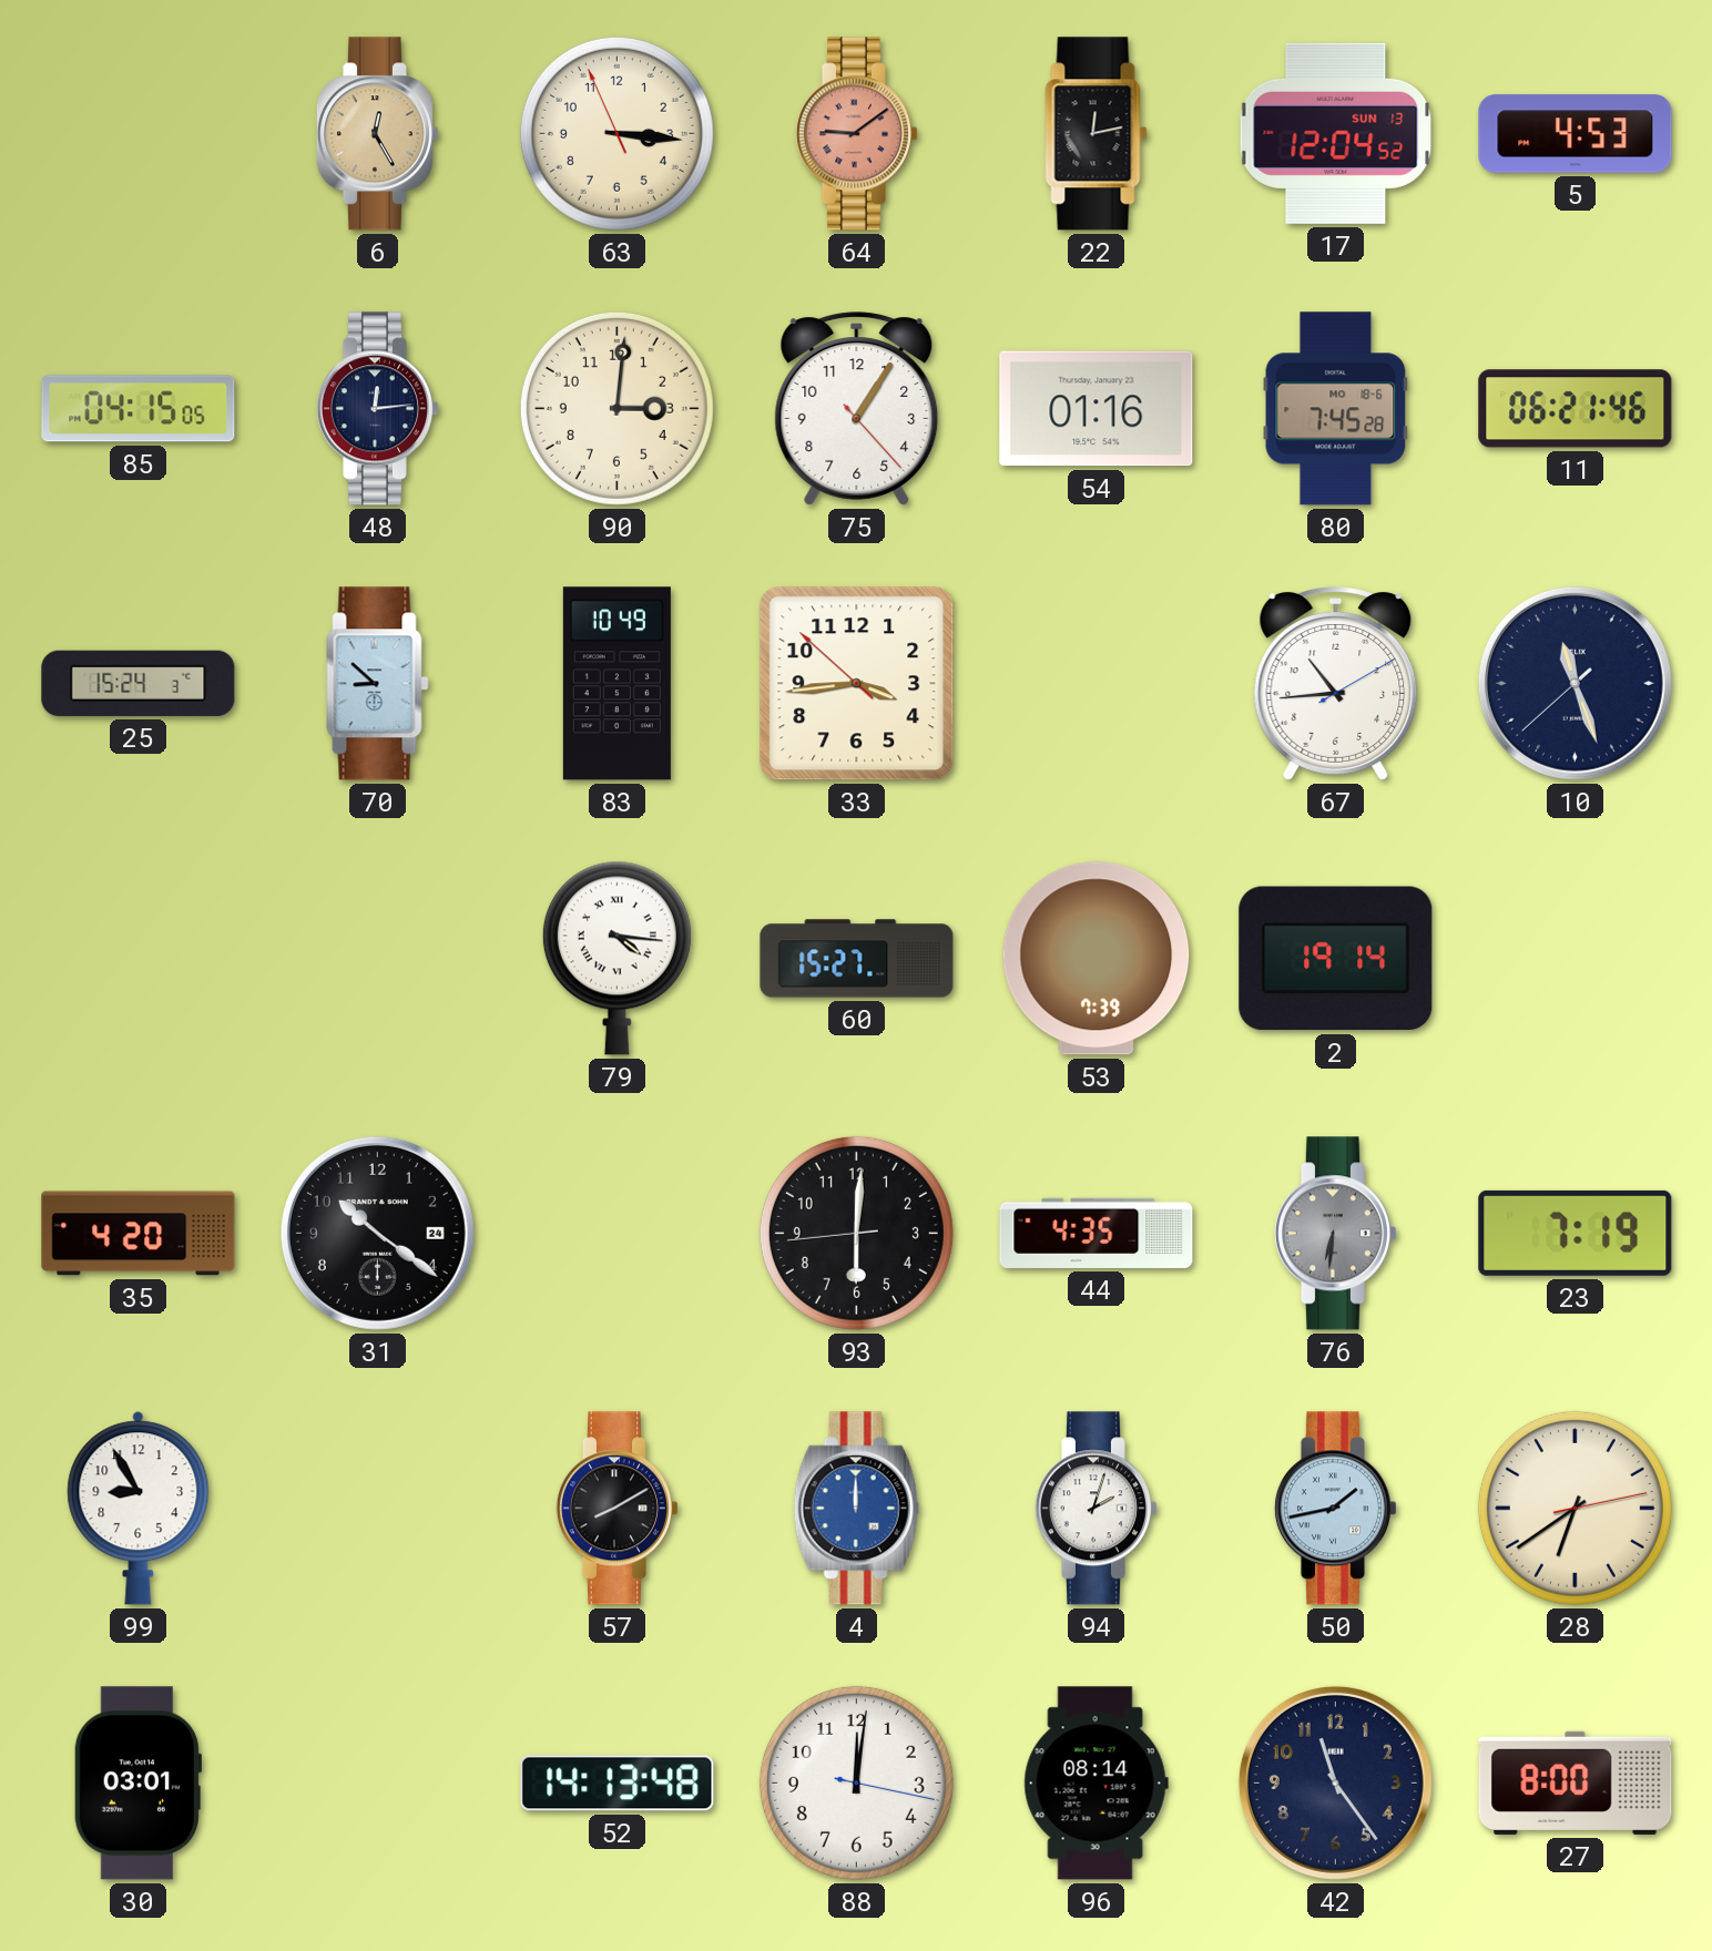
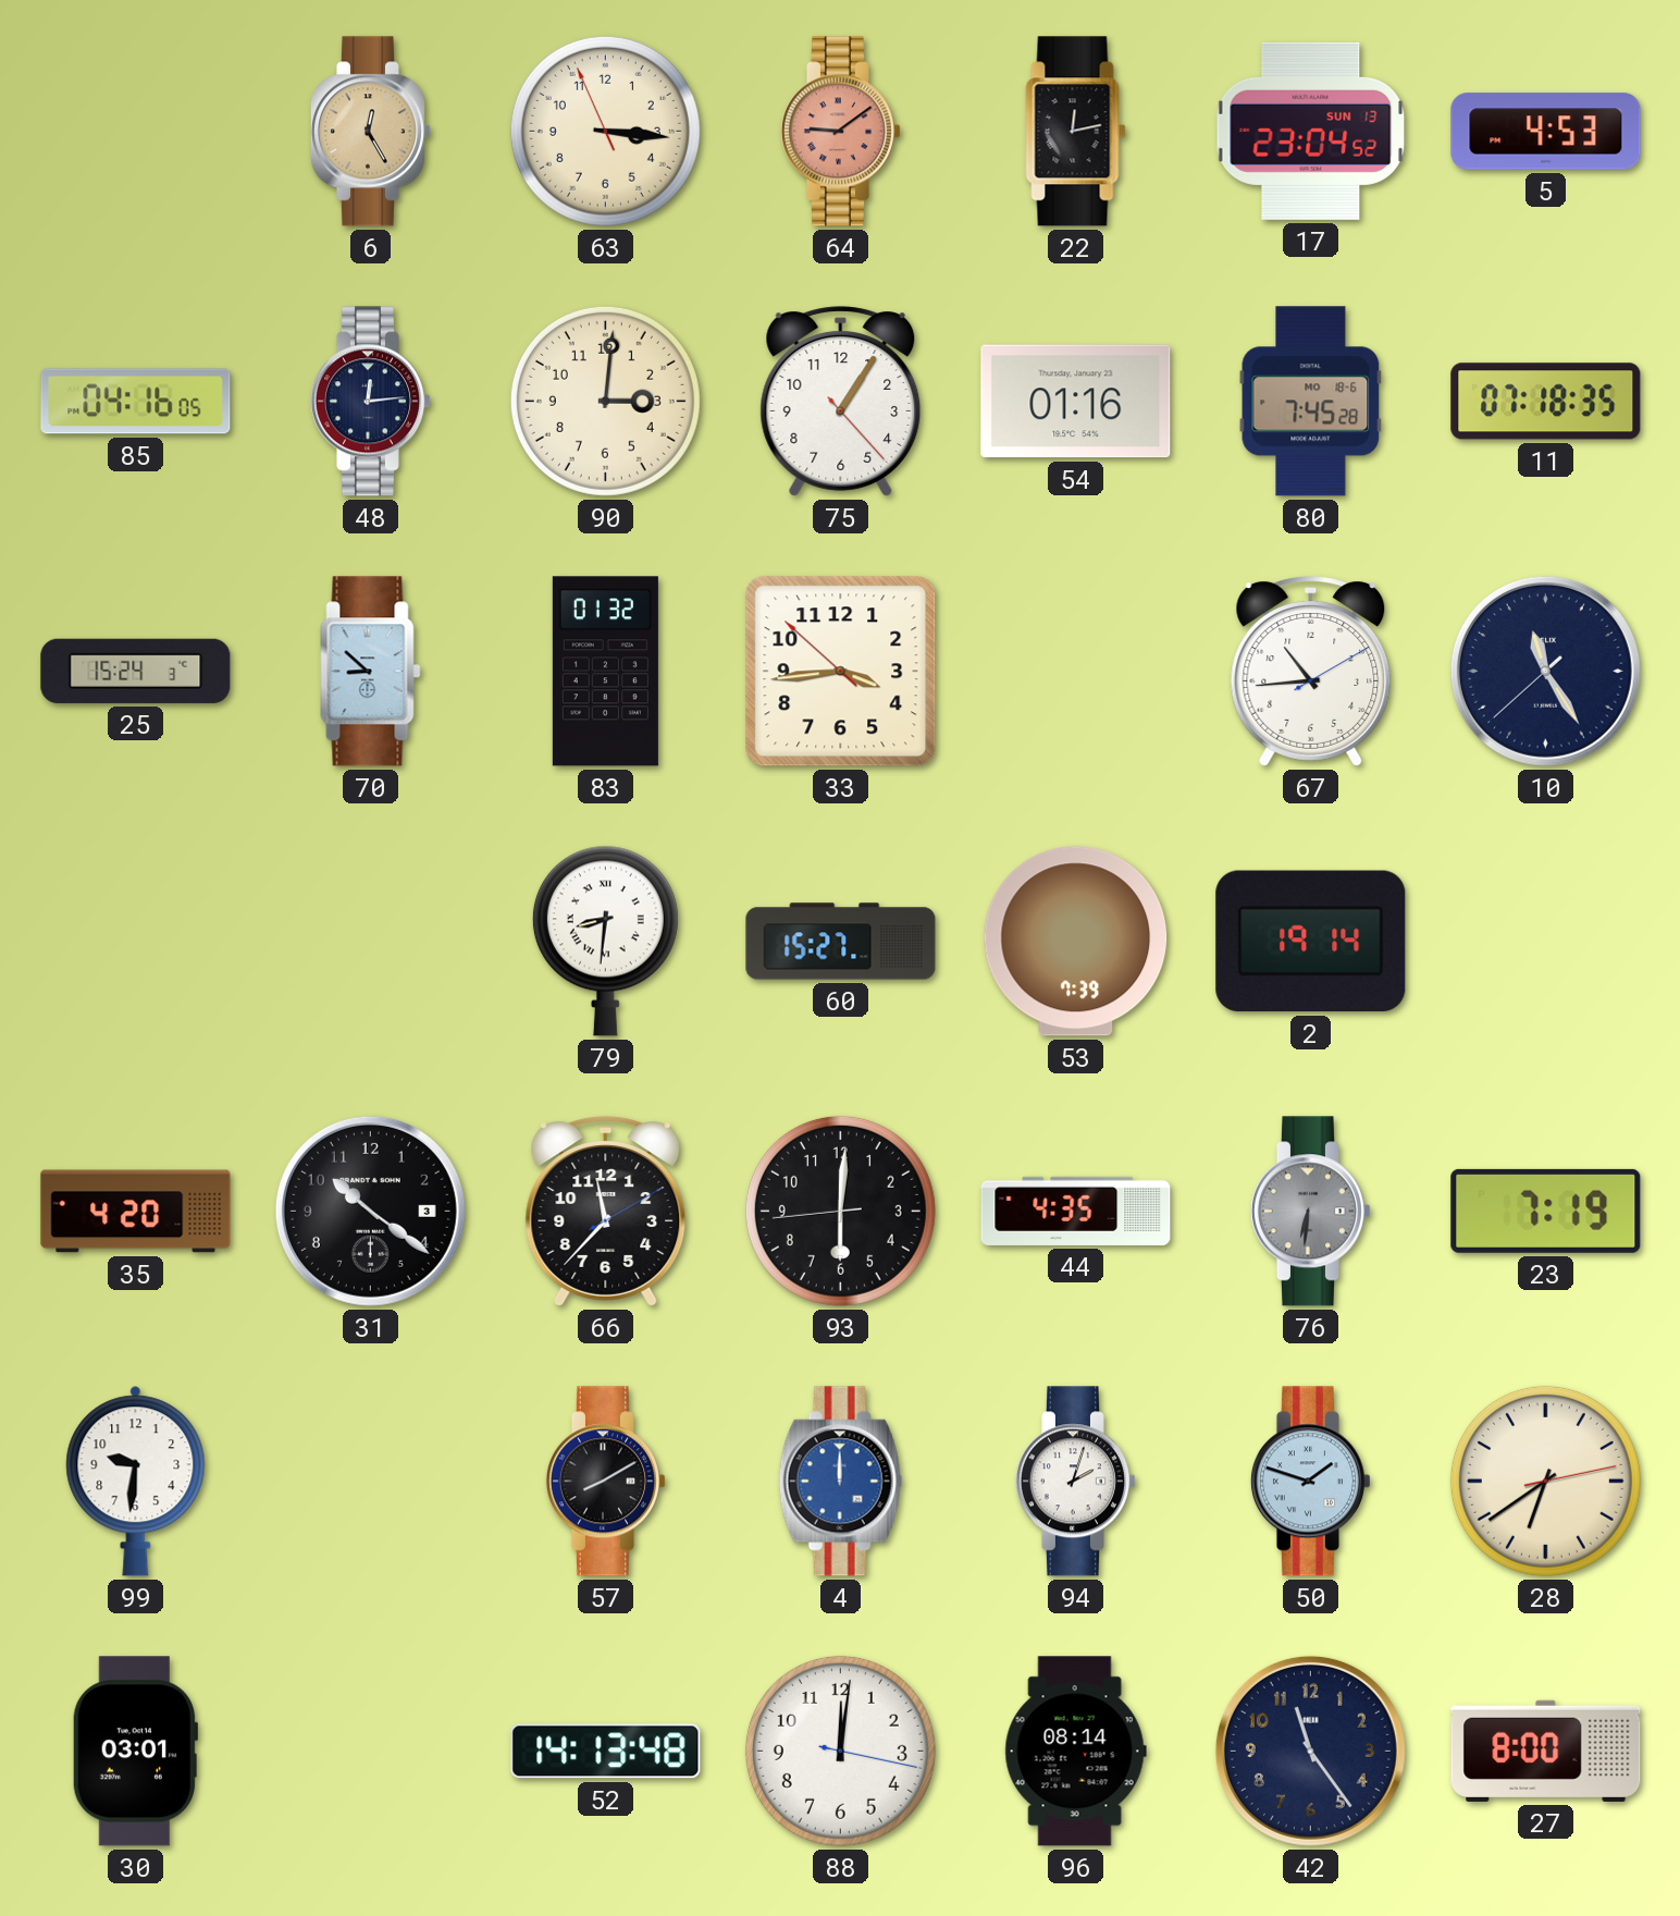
17: 12:04 -> 23:04 (1311, 131)
85: 04:15 -> 04:16 (136, 402)
11: 06:21 -> 07:18 (1546, 402)
83: 10:49 -> 01:32 (605, 672)
10: 11:26 -> 11:24 (1545, 671)
79: 4:16 -> 8:31 (605, 941)
31 date: 24 -> 3 (370, 1211)
66: none -> 11:37 (606, 1212)
99: 8:55 -> 9:31 (136, 1482)
50: 1:43 -> 1:48 (1310, 1482)
